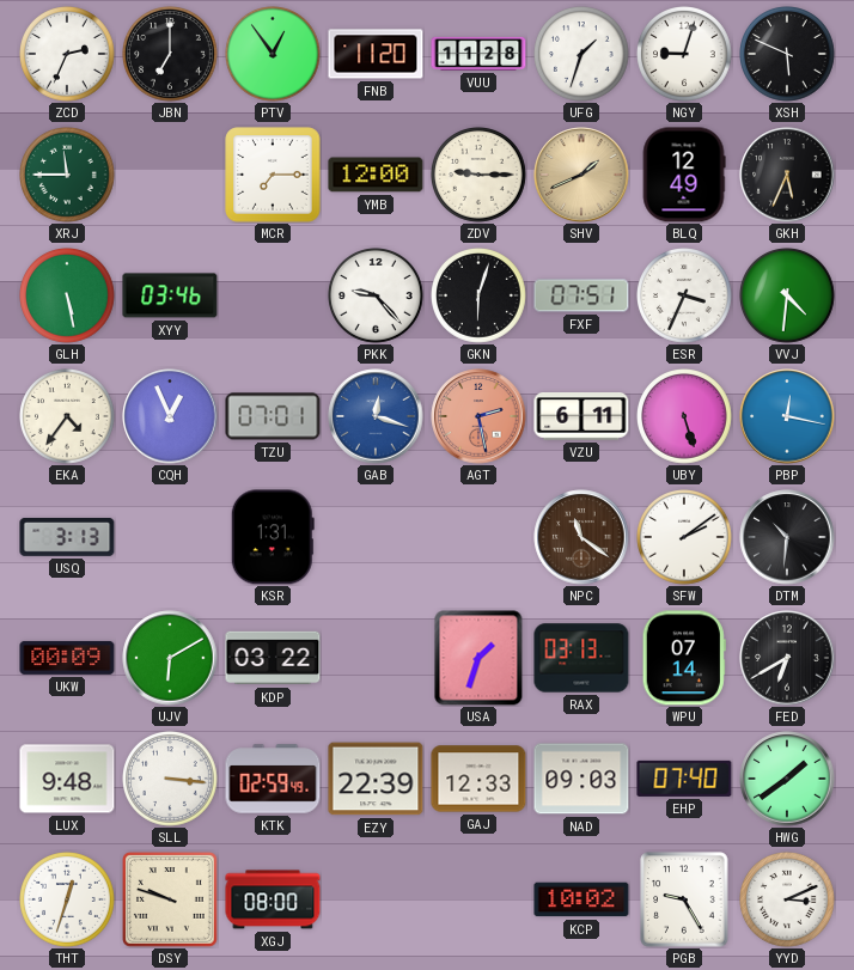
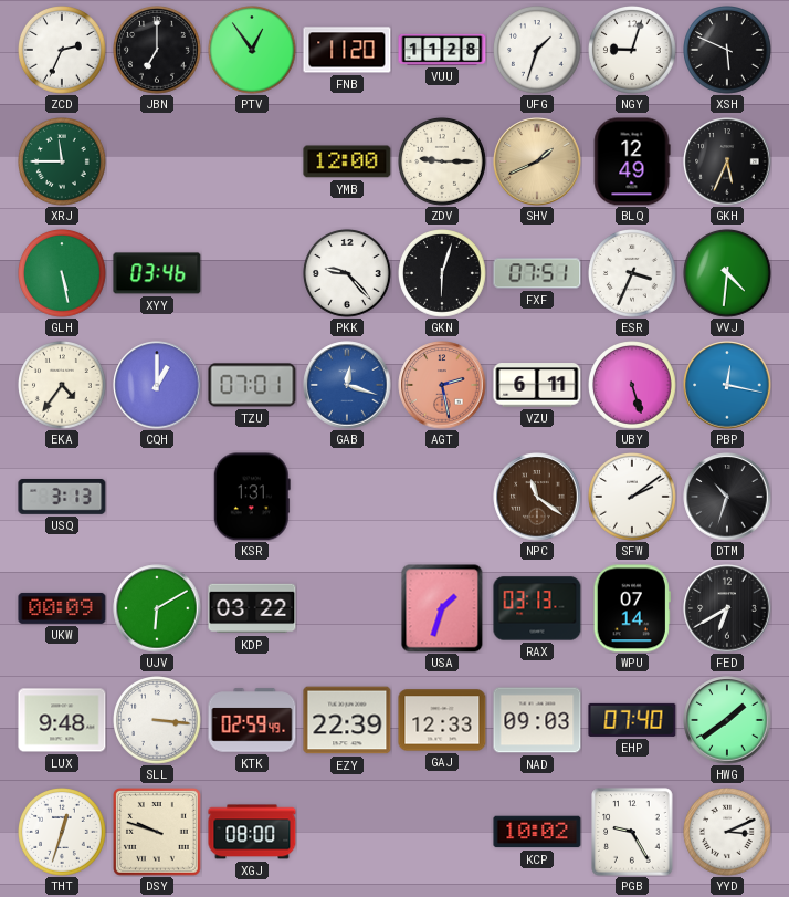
MCR: 7:15 -> none (273, 175)
CQH: 12:56 -> 1:00 (157, 385)
DTM: 10:31 -> 10:33 (727, 497)
